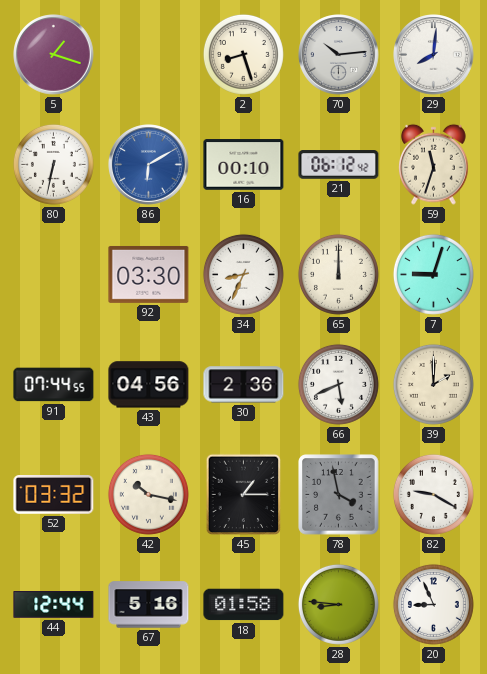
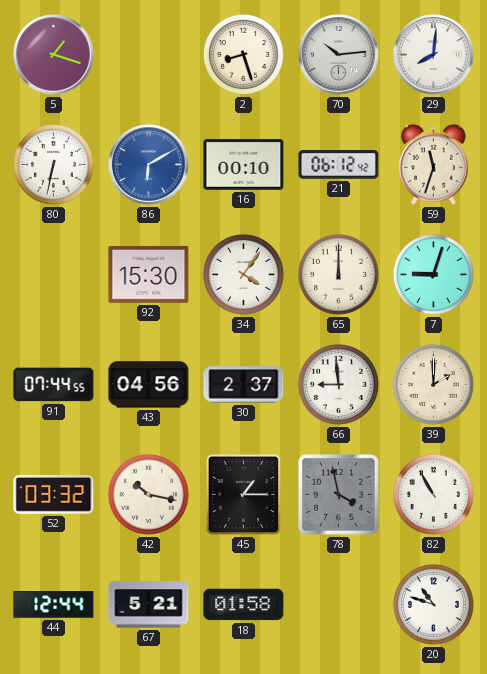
92: 03:30 -> 15:30 (149, 274)
34: 8:34 -> 4:06 (243, 274)
30: 2:36 -> 2:37 (244, 385)
66: 5:41 -> 8:59 (338, 384)
82: 9:20 -> 10:55 (433, 494)
67: 5:16 -> 5:21 (149, 605)
28: 8:46 -> none (338, 604)
20: 8:56 -> 10:48 (433, 604)
